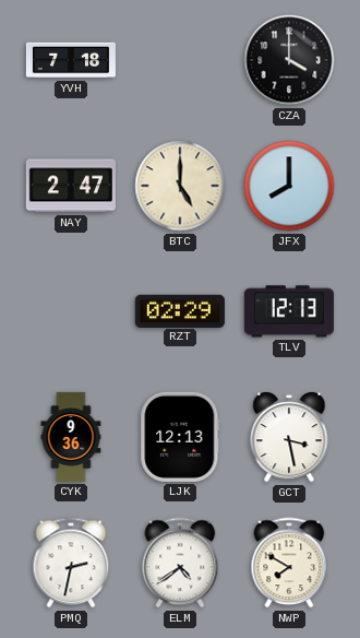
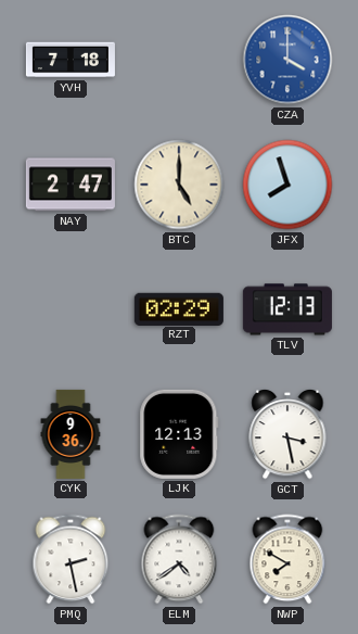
CZA dial: black -> blue (287, 60)
JFX: 8:00 -> 7:57 (287, 185)
PMQ: 2:32 -> 2:28 (71, 559)
